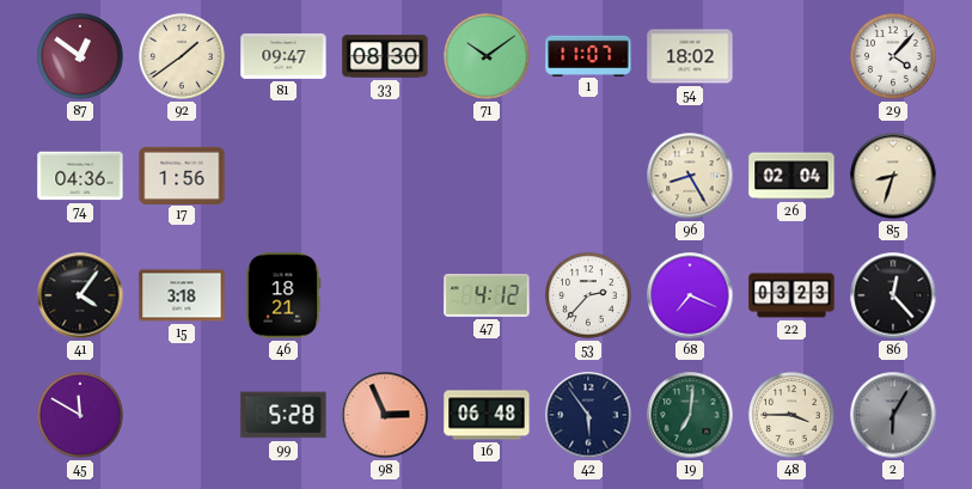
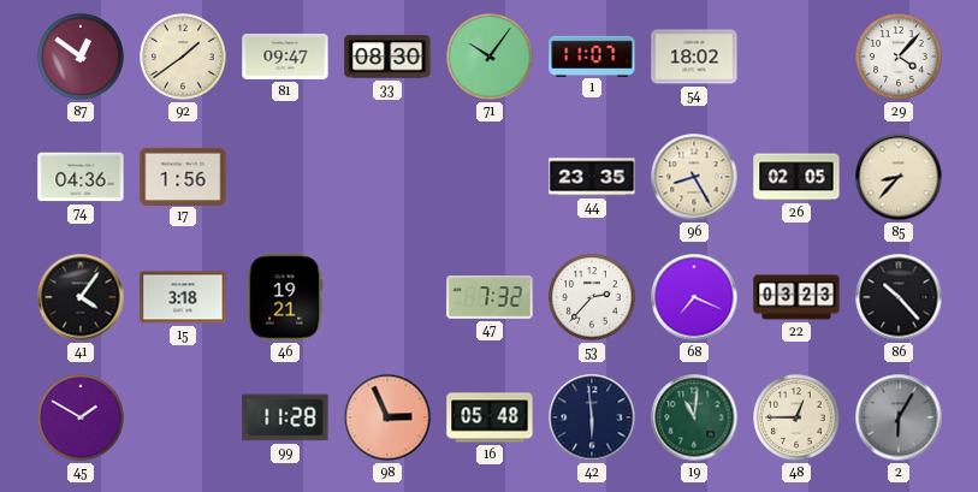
71: 10:09 -> 10:06 (491, 58)
44: none -> 23:35 (592, 177)
26: 02:04 -> 02:05 (796, 177)
85: 8:33 -> 8:37 (899, 177)
46: 18:21 -> 19:21 (285, 297)
47: 4:12 -> 7:32 (490, 297)
86: 12:23 -> 10:23 (899, 297)
45: 11:50 -> 1:50 (82, 419)
99: 5:28 -> 11:28 (285, 417)
16: 06:48 -> 05:48 (490, 417)
42: 5:54 -> 5:59 (592, 417)
19: 7:01 -> 11:01 (694, 417)
48: 3:45 -> 12:45 (798, 419)
